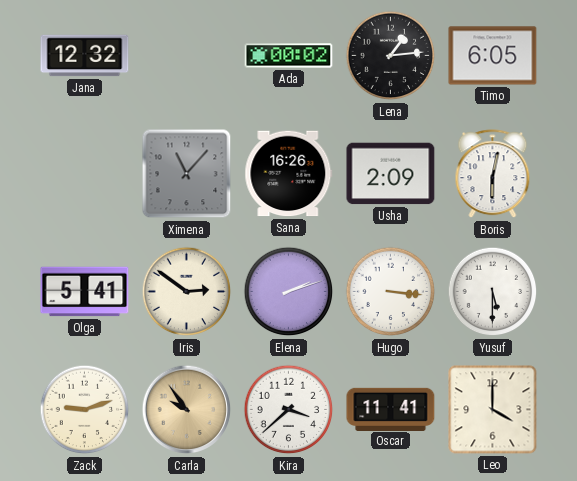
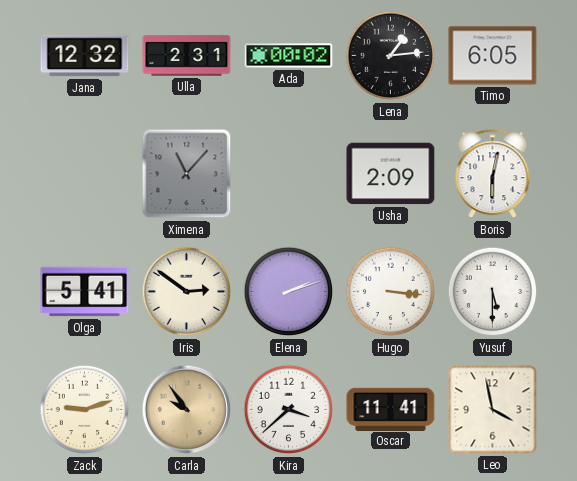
Ulla: none -> 2:31 (187, 56)
Sana: 16:26 -> none (289, 174)
Leo: 4:00 -> 3:58 (493, 410)
